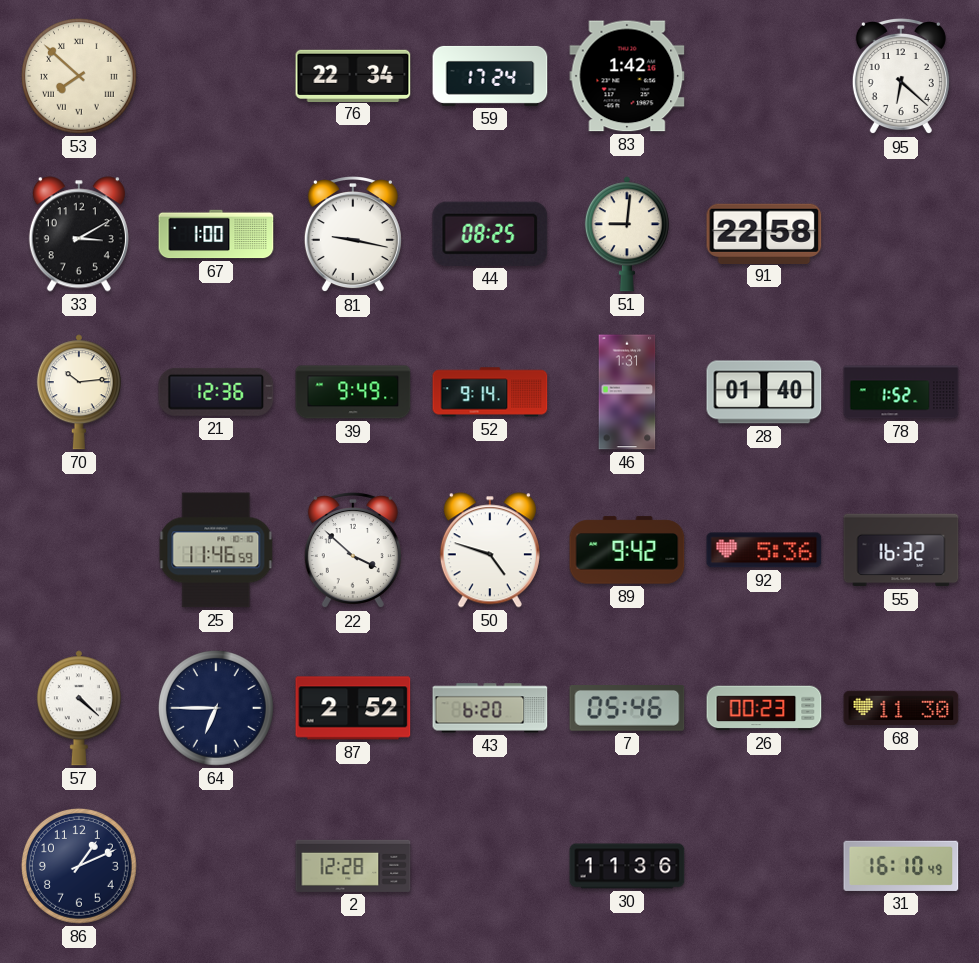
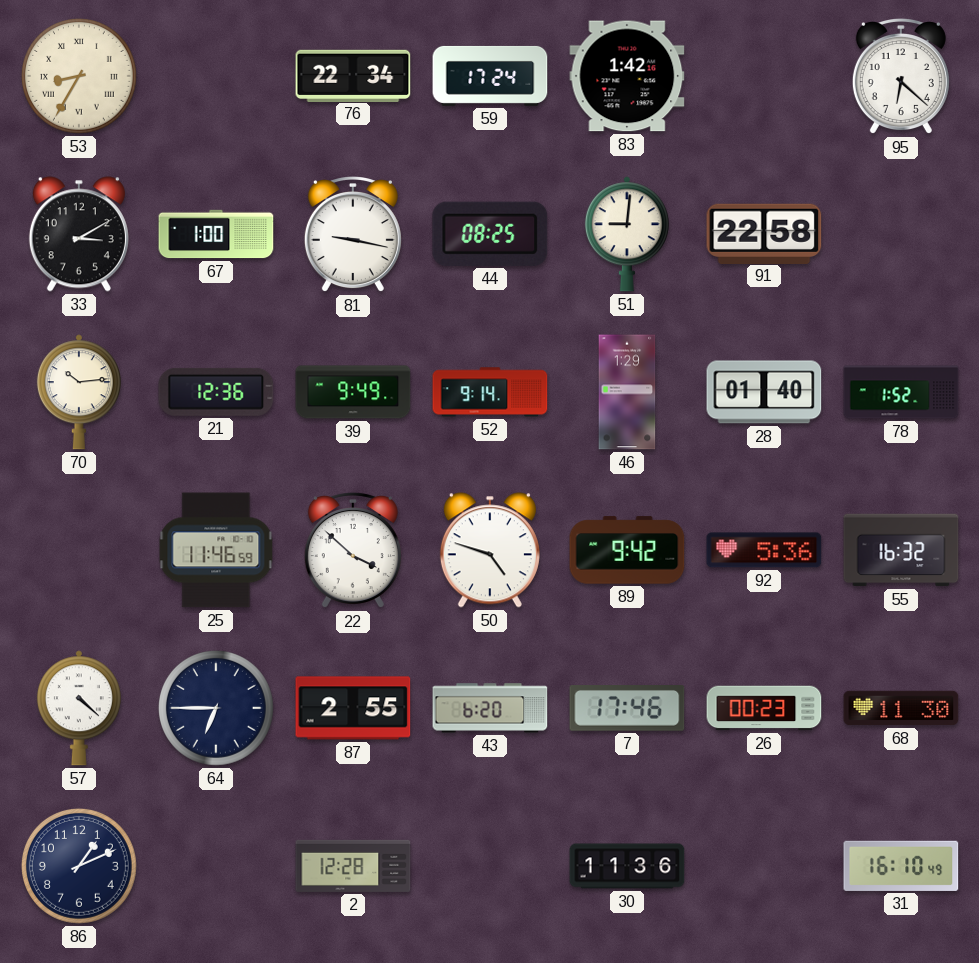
53: 7:52 -> 8:35 (79, 76)
46: 1:31 -> 1:29 (627, 392)
87: 2:52 -> 2:55 (353, 708)
7: 05:46 -> 17:46 (627, 709)
